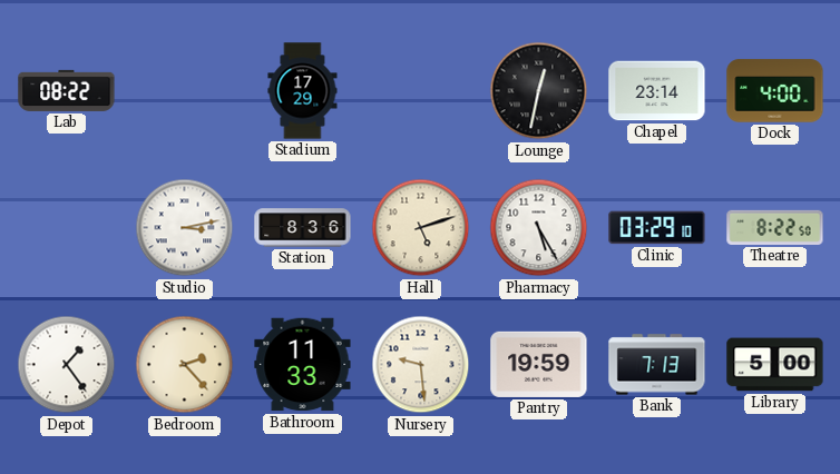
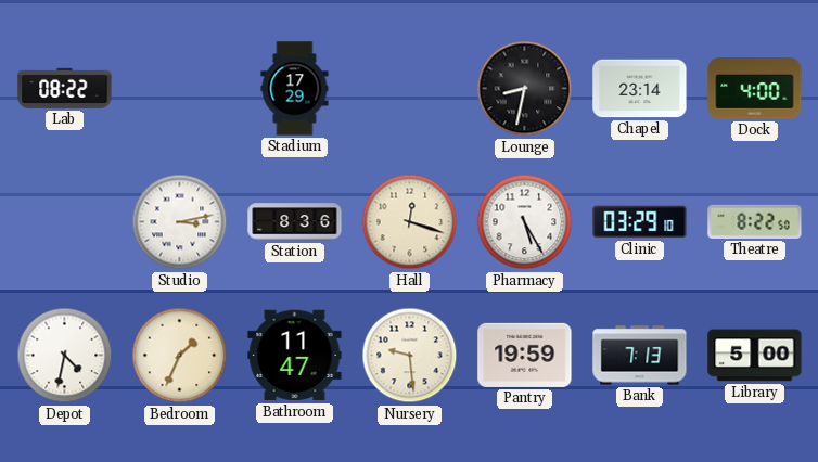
Lounge: 12:32 -> 8:32 (525, 89)
Hall: 5:12 -> 12:18 (410, 222)
Depot: 1:24 -> 4:32 (65, 356)
Bedroom: 2:23 -> 1:34 (180, 356)
Bathroom: 11:33 -> 11:47 (295, 356)
